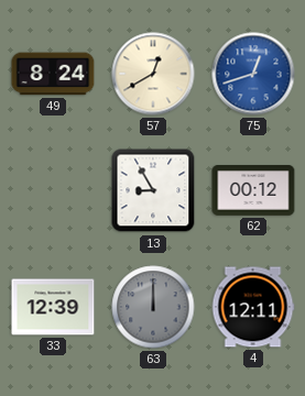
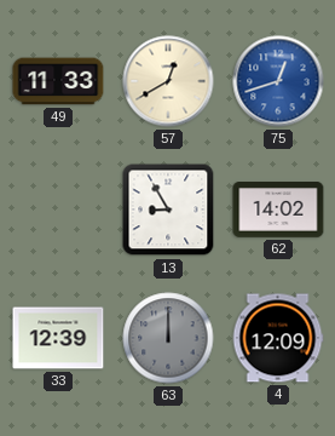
49: 8:24 -> 11:33 (58, 81)
62: 00:12 -> 14:02 (278, 210)
4: 12:11 -> 12:09 (278, 338)
